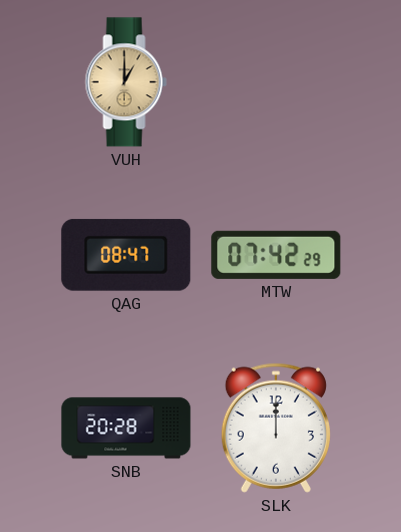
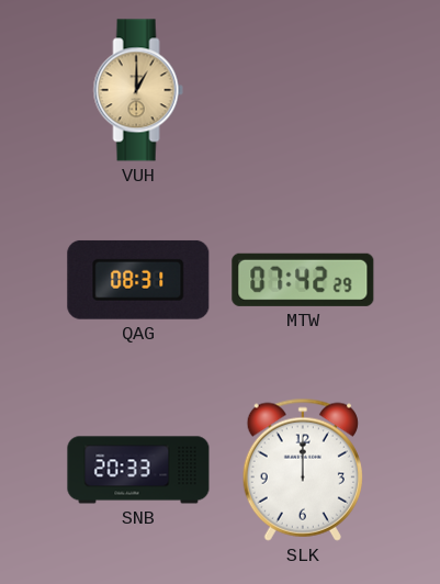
QAG: 08:47 -> 08:31 (138, 280)
SNB: 20:28 -> 20:33 (138, 470)
